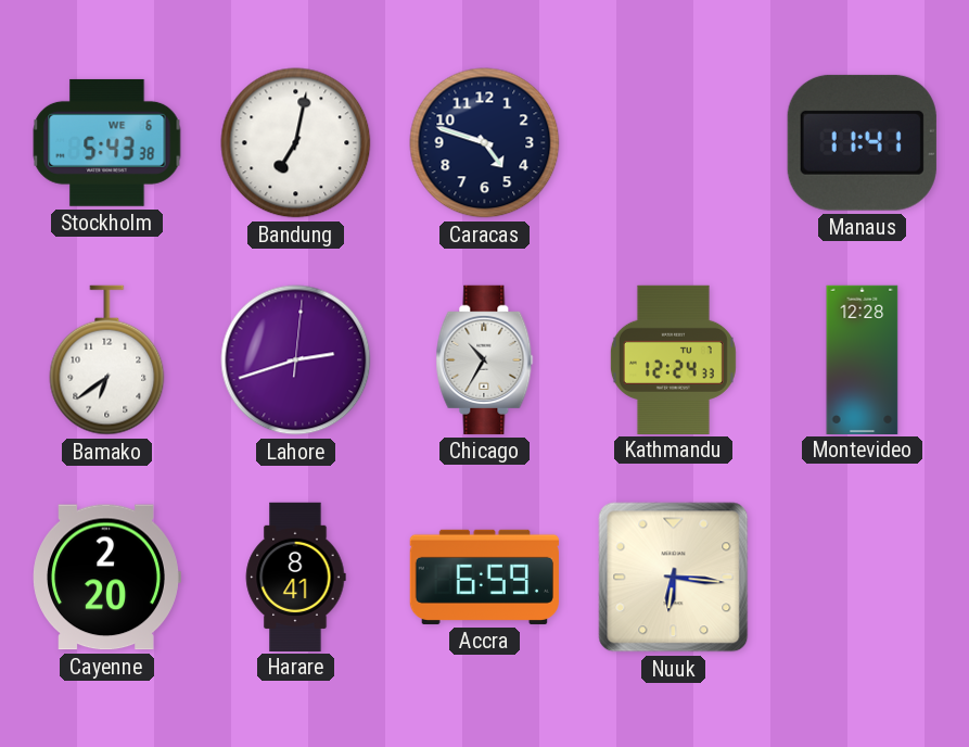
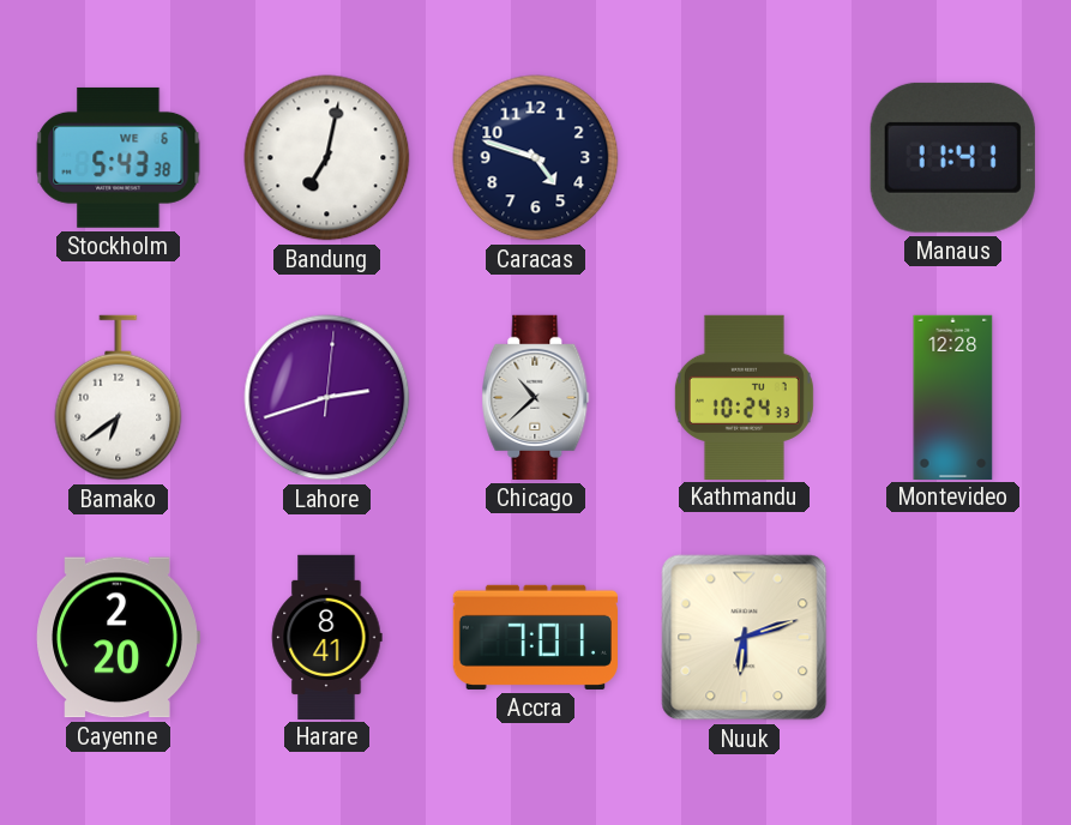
Chicago: 10:35 -> 10:38 (536, 397)
Kathmandu: 12:24 -> 10:24 (744, 397)
Accra: 6:59 -> 7:01 (535, 637)
Nuuk: 6:16 -> 6:12 (745, 638)
